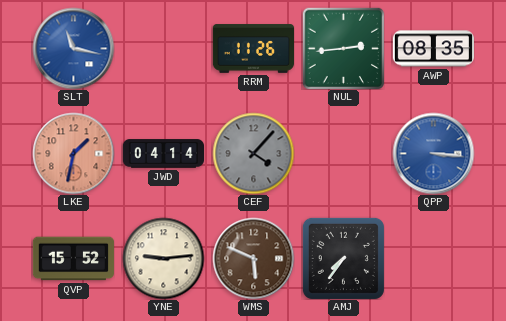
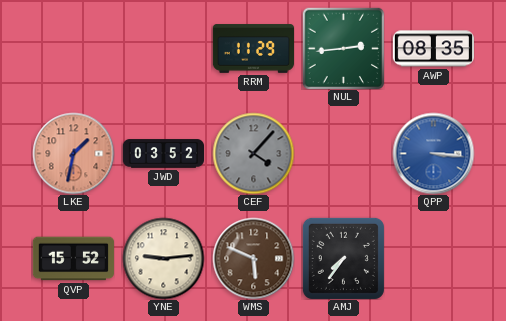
SLT: 11:17 -> none (73, 48)
RRM: 11:26 -> 11:29 (253, 49)
JWD: 04:14 -> 03:52 (163, 154)
